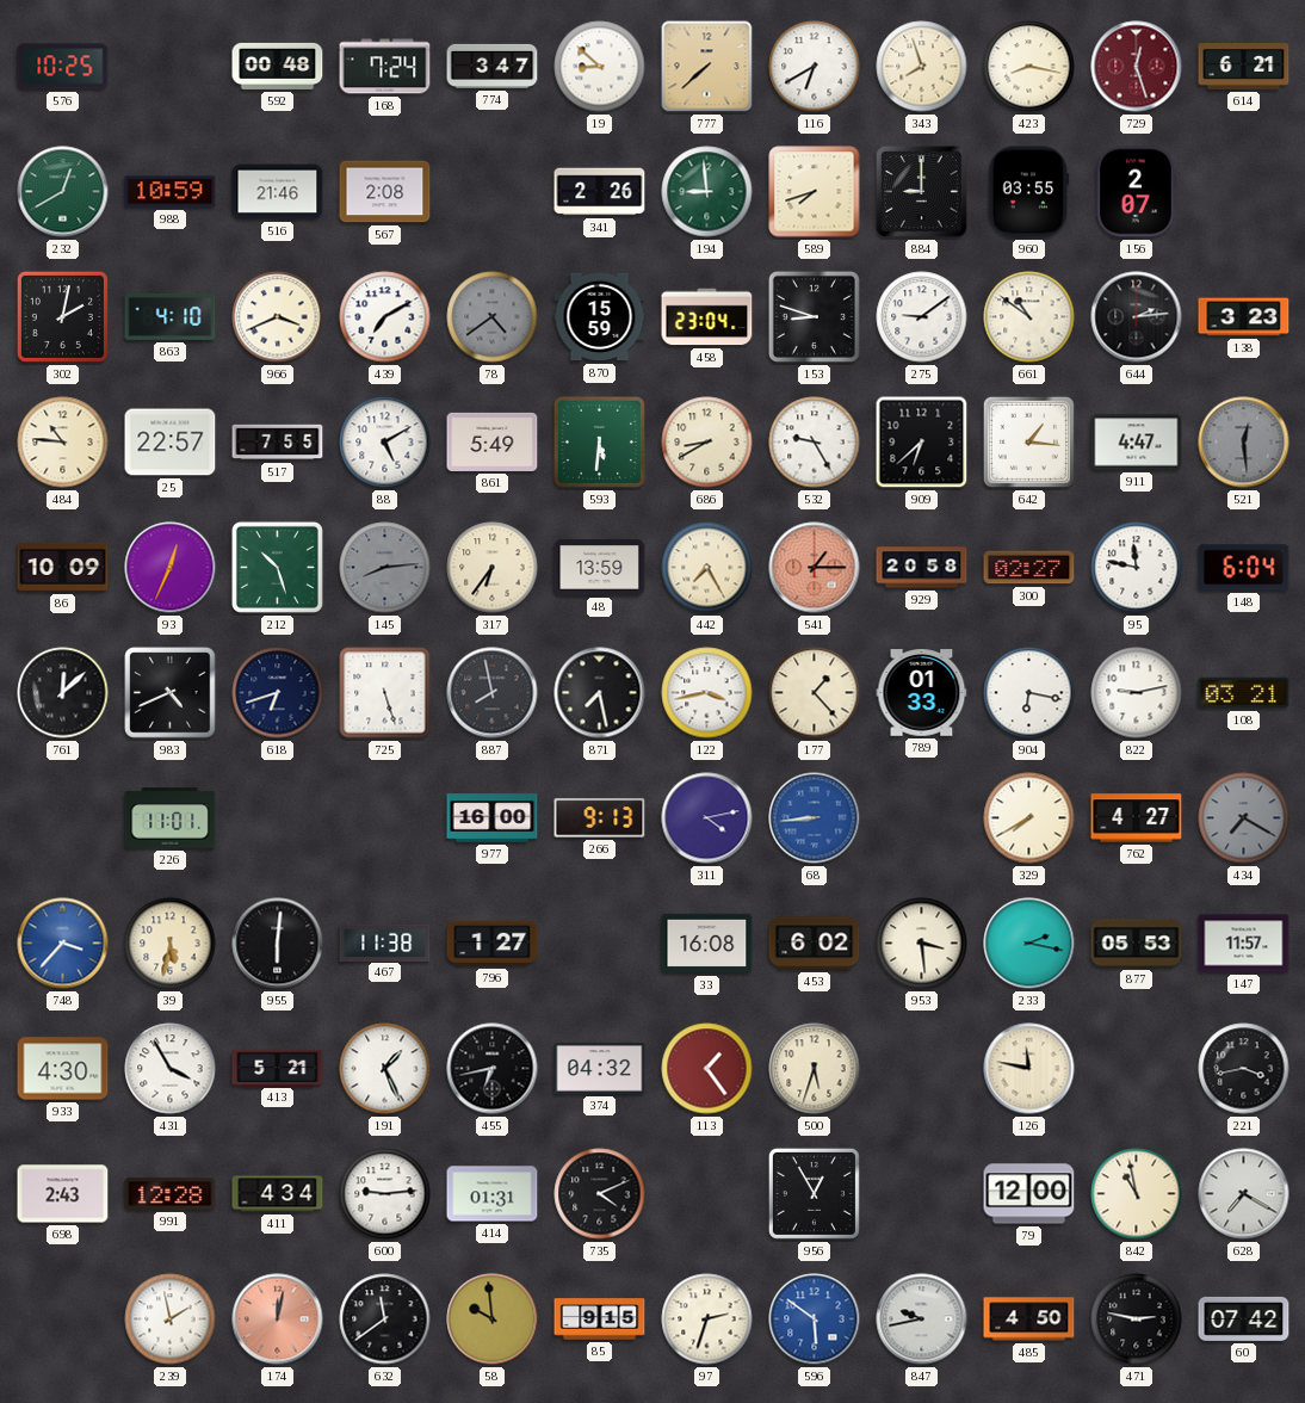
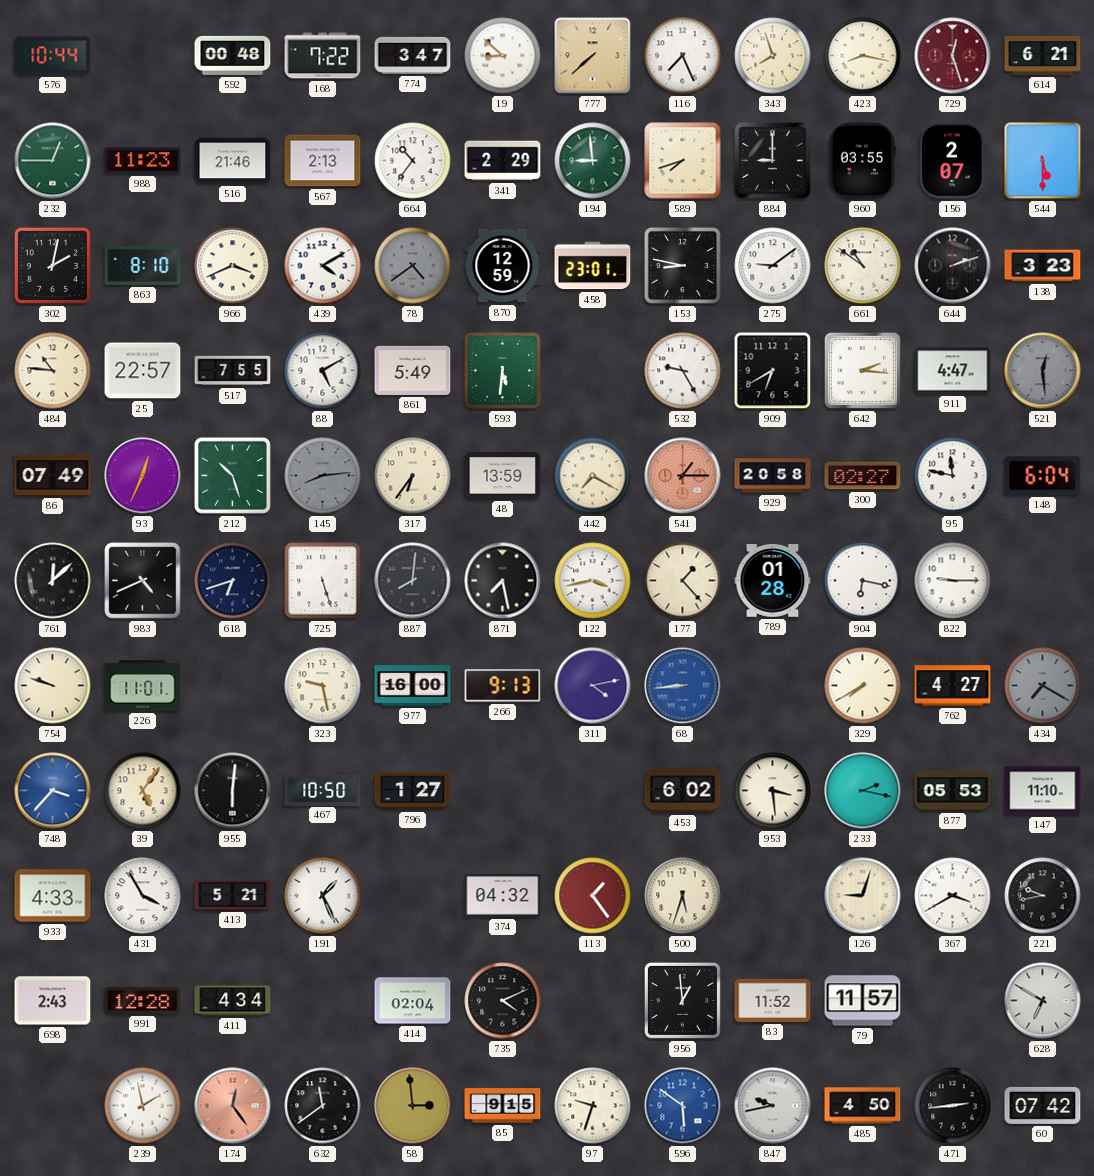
576: 10:25 -> 10:44 (53, 56)
168: 7:24 -> 7:22 (323, 56)
116: 6:40 -> 7:26 (683, 56)
232: 12:40 -> 12:45 (53, 161)
988: 10:59 -> 11:23 (143, 161)
567: 2:08 -> 2:13 (323, 161)
664: none -> 10:36 (413, 161)
341: 2:26 -> 2:29 (503, 161)
544: none -> 5:30 (1043, 161)
863: 4:10 -> 8:10 (143, 265)
439: 7:10 -> 4:10 (323, 266)
870: 15:59 -> 12:59 (503, 266)
458: 23:04 -> 23:01 (593, 266)
153: 8:48 -> 8:47 (682, 265)
644: 2:14 -> 2:12 (953, 266)
686: 8:40 -> none (707, 443)
909: 6:38 -> 6:40 (773, 371)
642: 1:16 -> 2:16 (862, 370)
86: 10:09 -> 07:49 (53, 475)
442: 7:25 -> 7:20 (593, 476)
887: 7:58 -> 8:01 (413, 581)
789: 01:33 -> 01:28 (773, 581)
822: 9:13 -> 9:15 (953, 581)
108: 03:21 -> none (1244, 693)
754: none -> 9:48 (53, 686)
323: none -> 9:28 (323, 686)
39: 5:32 -> 5:06 (143, 791)
467: 11:38 -> 10:50 (323, 790)
33: 16:08 -> none (707, 944)
147: 11:57 -> 11:10 (1043, 791)
933: 4:30 -> 4:33 (53, 896)
455: 6:43 -> none (493, 1069)
126: 11:47 -> 9:03 (863, 896)
367: none -> 3:40 (953, 896)
221: 3:43 -> 9:43 (1043, 896)
600: 9:14 -> none (385, 1194)
414: 01:31 -> 02:04 (413, 1001)
956: 12:55 -> 12:59 (682, 1000)
83: none -> 11:52 (773, 1000)
79: 12:00 -> 11:57 (863, 1001)
842: 10:58 -> none (1137, 1194)
628: 7:20 -> 6:50 (1043, 1001)
174: 12:02 -> 12:24 (233, 1106)
58: 9:59 -> 2:59 (413, 1106)
97: 2:33 -> 9:33 (593, 1106)
471: 2:47 -> 2:44 (953, 1106)
